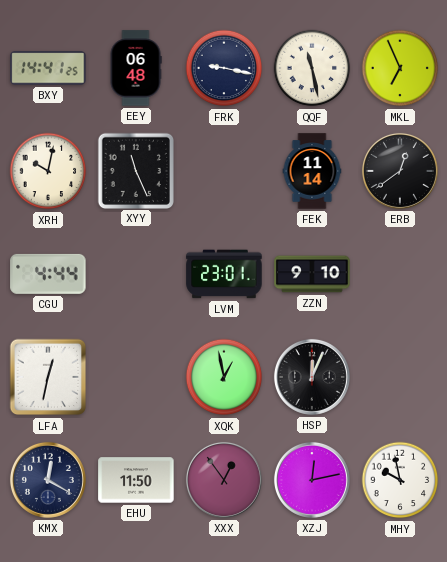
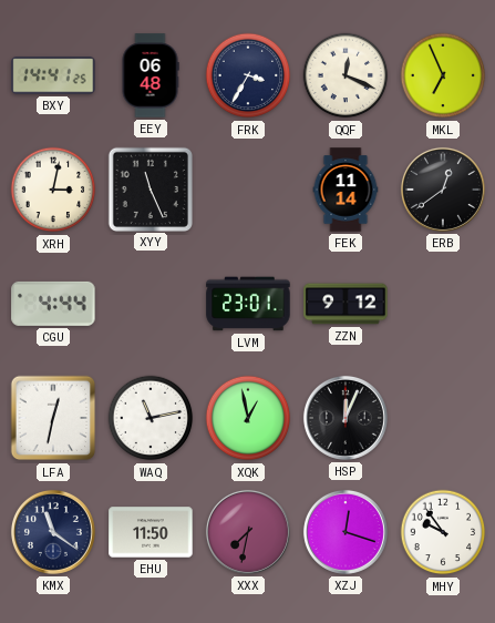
FRK: 9:17 -> 3:35 (248, 75)
QQF: 11:28 -> 12:19 (346, 75)
XRH: 10:02 -> 3:02 (53, 190)
ZZN: 9:10 -> 9:12 (346, 304)
WAQ: none -> 11:13 (151, 418)
KMX: 12:20 -> 11:21 (53, 532)
XXX: 12:54 -> 7:32 (248, 532)
XZJ: 12:13 -> 12:18 (346, 532)
MHY: 9:58 -> 9:54 (443, 532)
